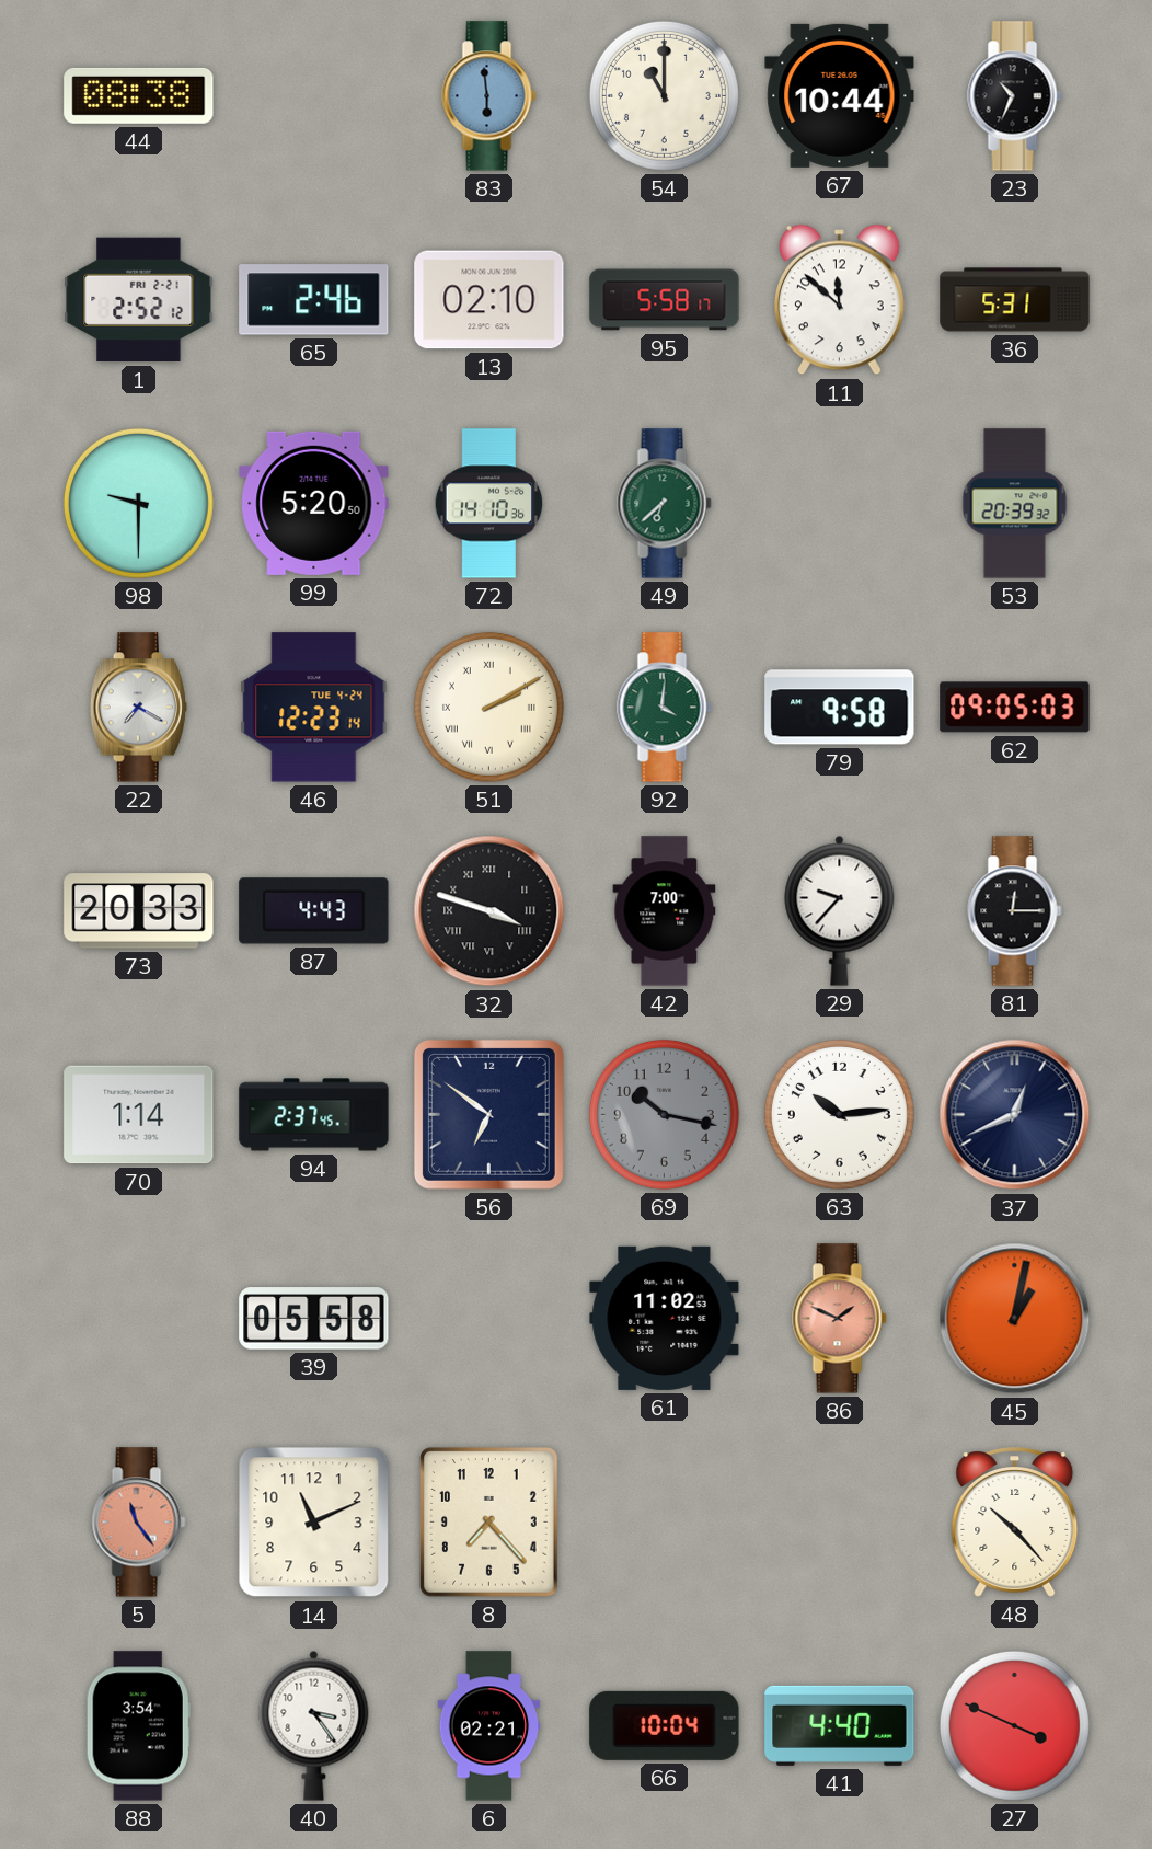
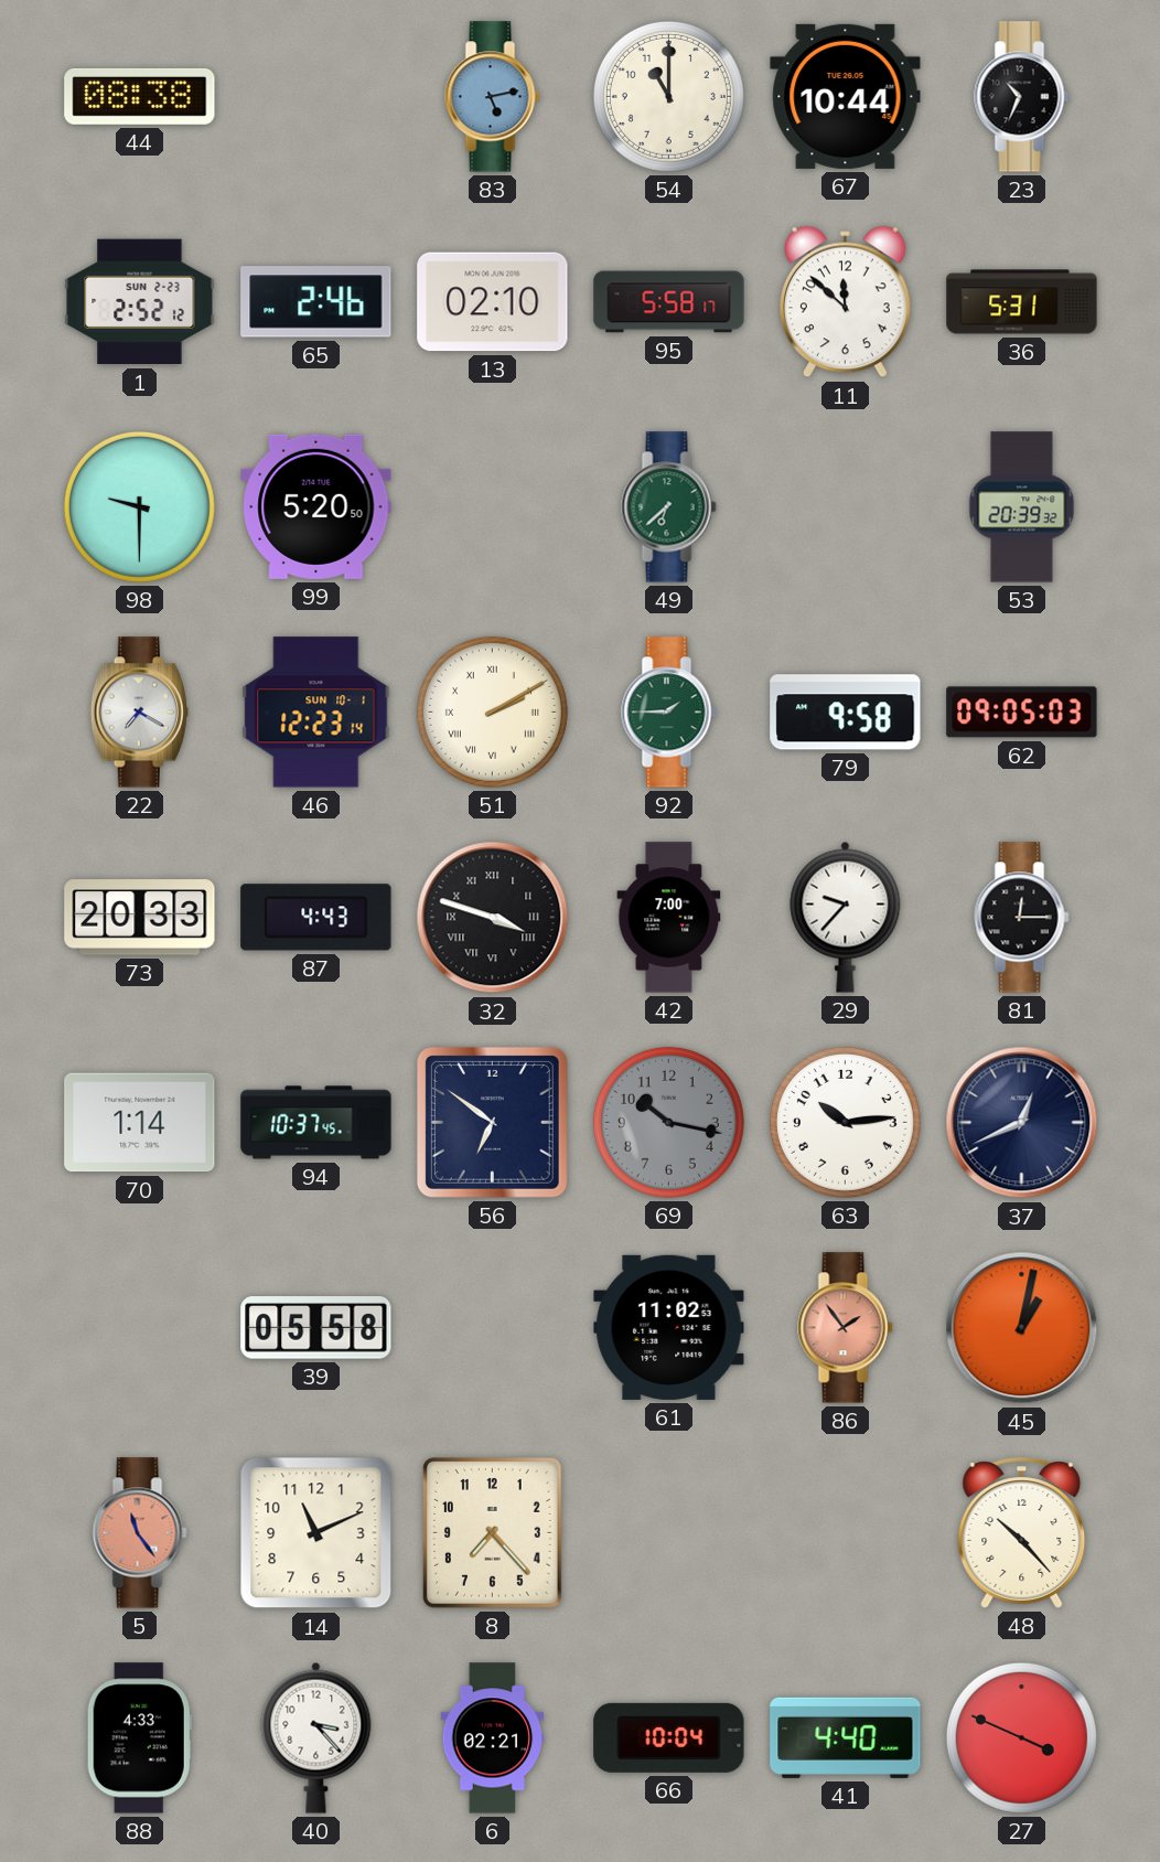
83: 5:59 -> 5:13 (493, 97)
1 date: FRI 2-21 -> SUN 2-23 (140, 302)
72: 14:10 -> none (489, 504)
46 date: TUE 4-24 -> SUN 10-1 (316, 713)
92: 4:01 -> 1:45 (669, 713)
94: 2:37 -> 10:37 (316, 1123)
86: 1:49 -> 1:54 (846, 1328)
88: 3:54 -> 4:33 (139, 1738)
40: 3:24 -> 3:23 (316, 1737)
